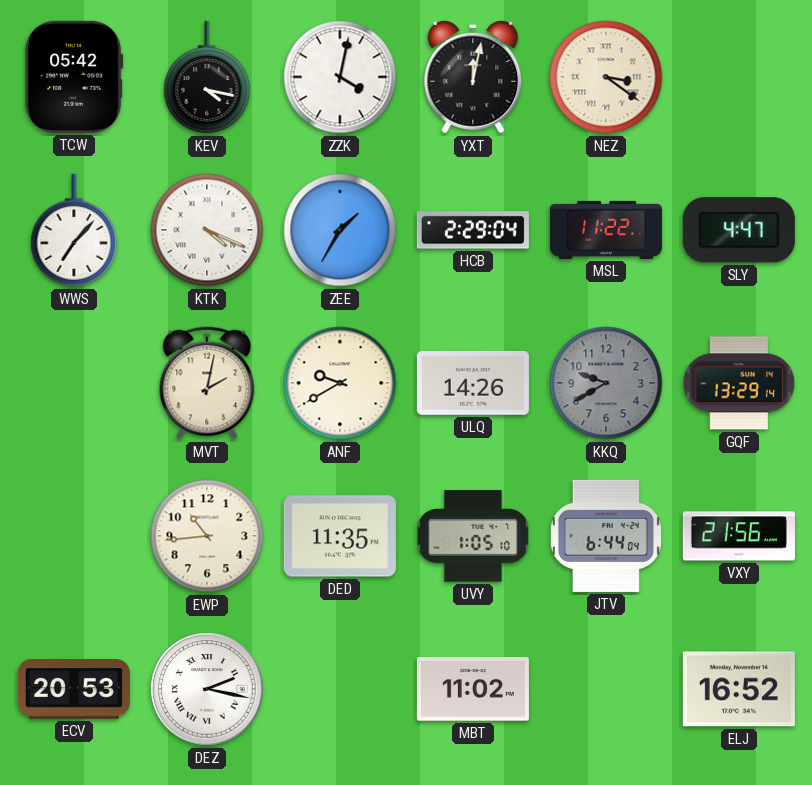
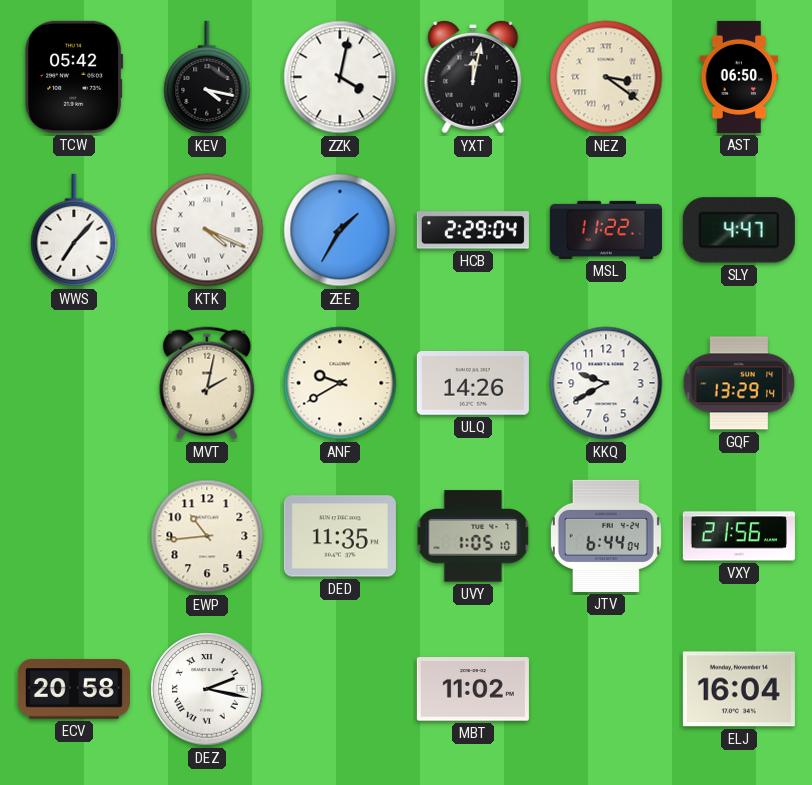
AST: none -> 06:50 (739, 77)
KKQ dial: grey -> white (606, 383)
ECV: 20:53 -> 20:58 (74, 689)
ELJ: 16:52 -> 16:04 (739, 689)
